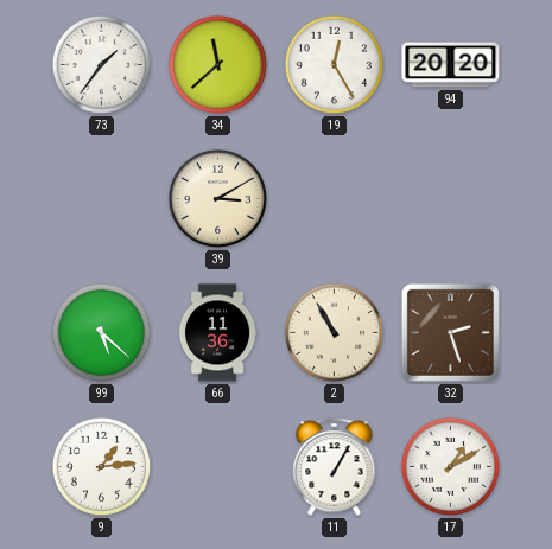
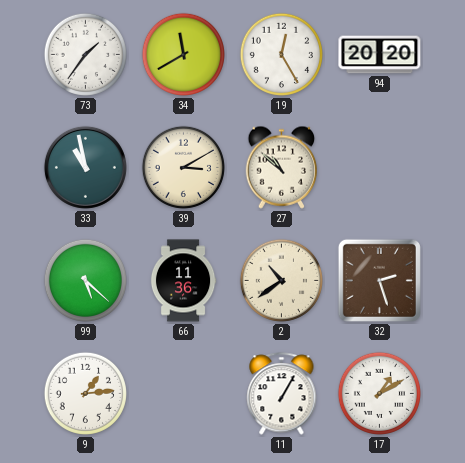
34: 11:38 -> 11:40 (183, 54)
33: none -> 10:58 (85, 167)
27: none -> 10:52 (282, 167)
2: 10:55 -> 10:39 (281, 280)
